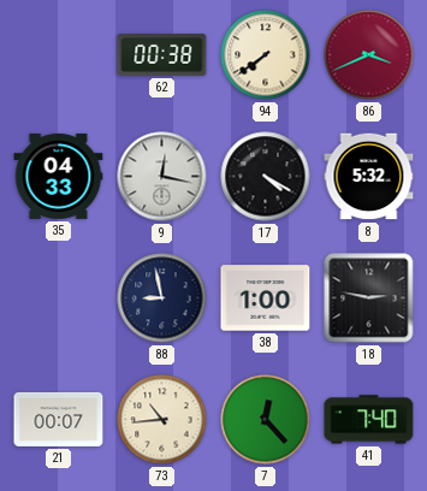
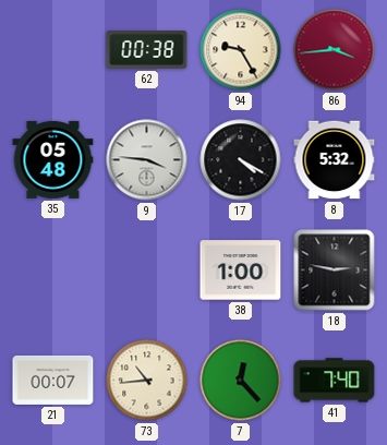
94: 7:39 -> 9:25 (241, 50)
86: 3:41 -> 3:44 (335, 50)
35: 04:33 -> 05:48 (53, 159)
9: 12:17 -> 3:46 (147, 160)
88: 8:58 -> none (162, 298)
